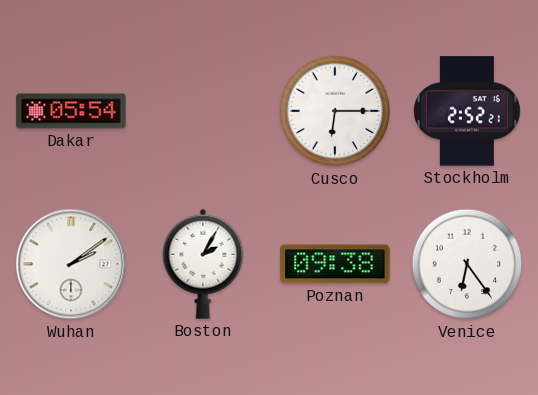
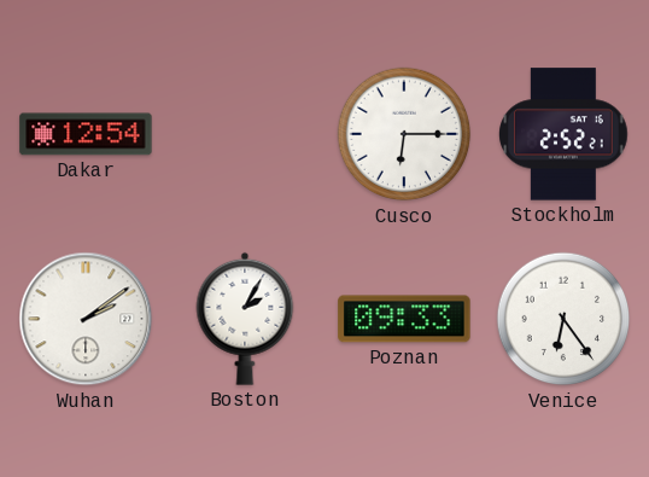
Dakar: 05:54 -> 12:54 (86, 134)
Poznan: 09:38 -> 09:33 (404, 319)
